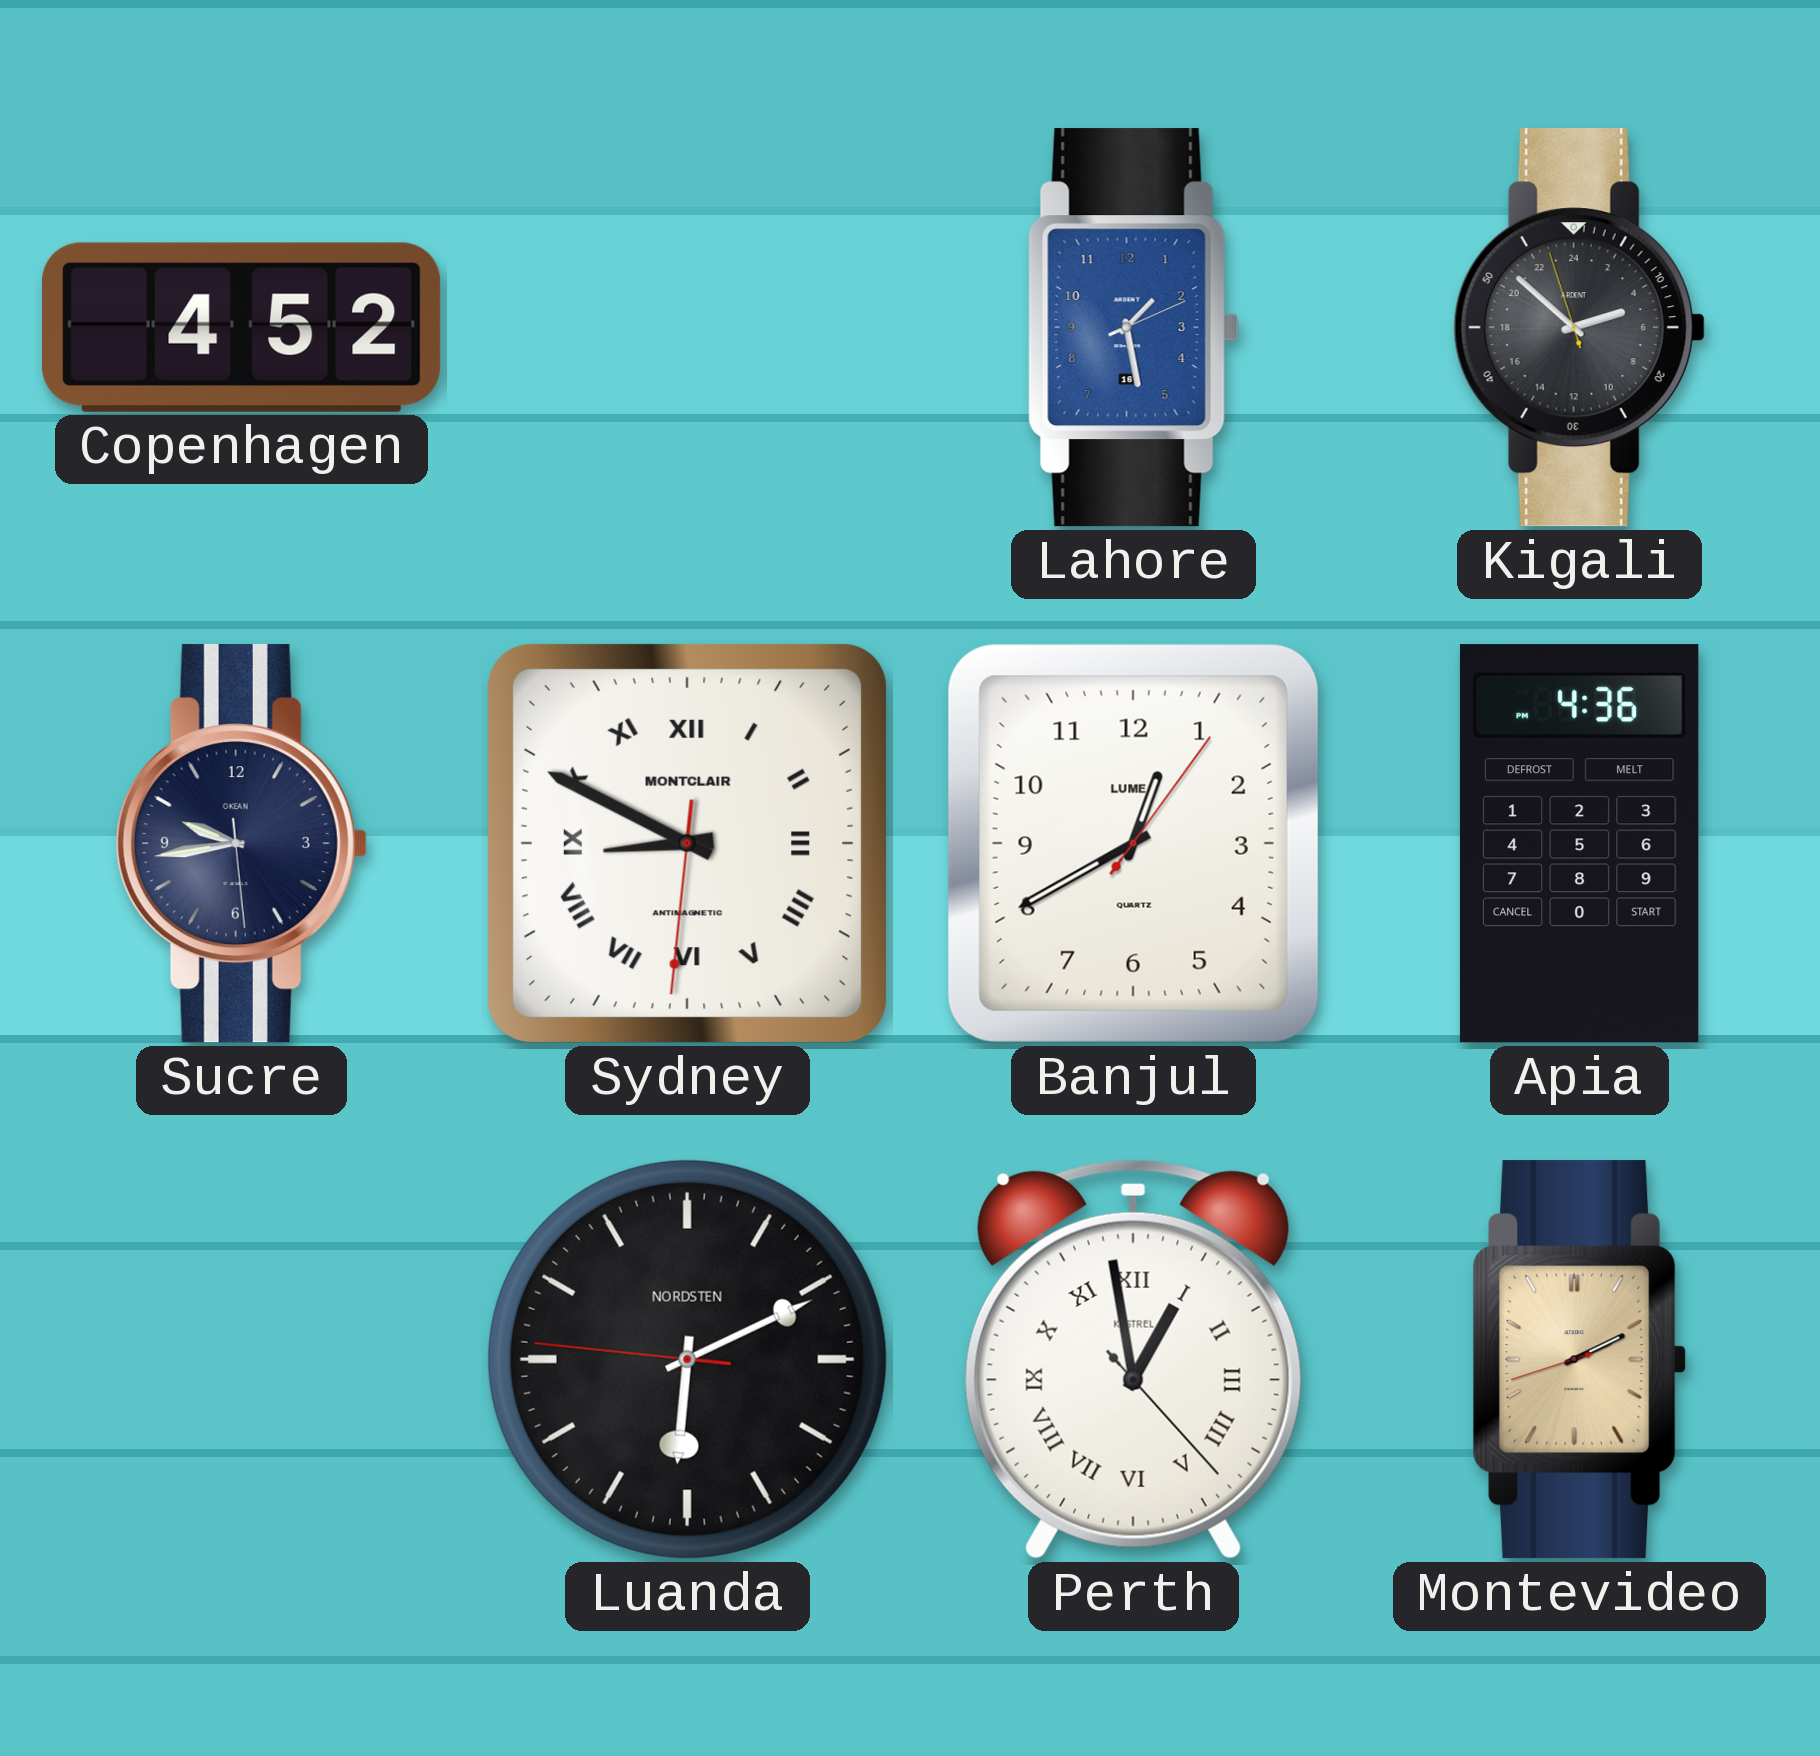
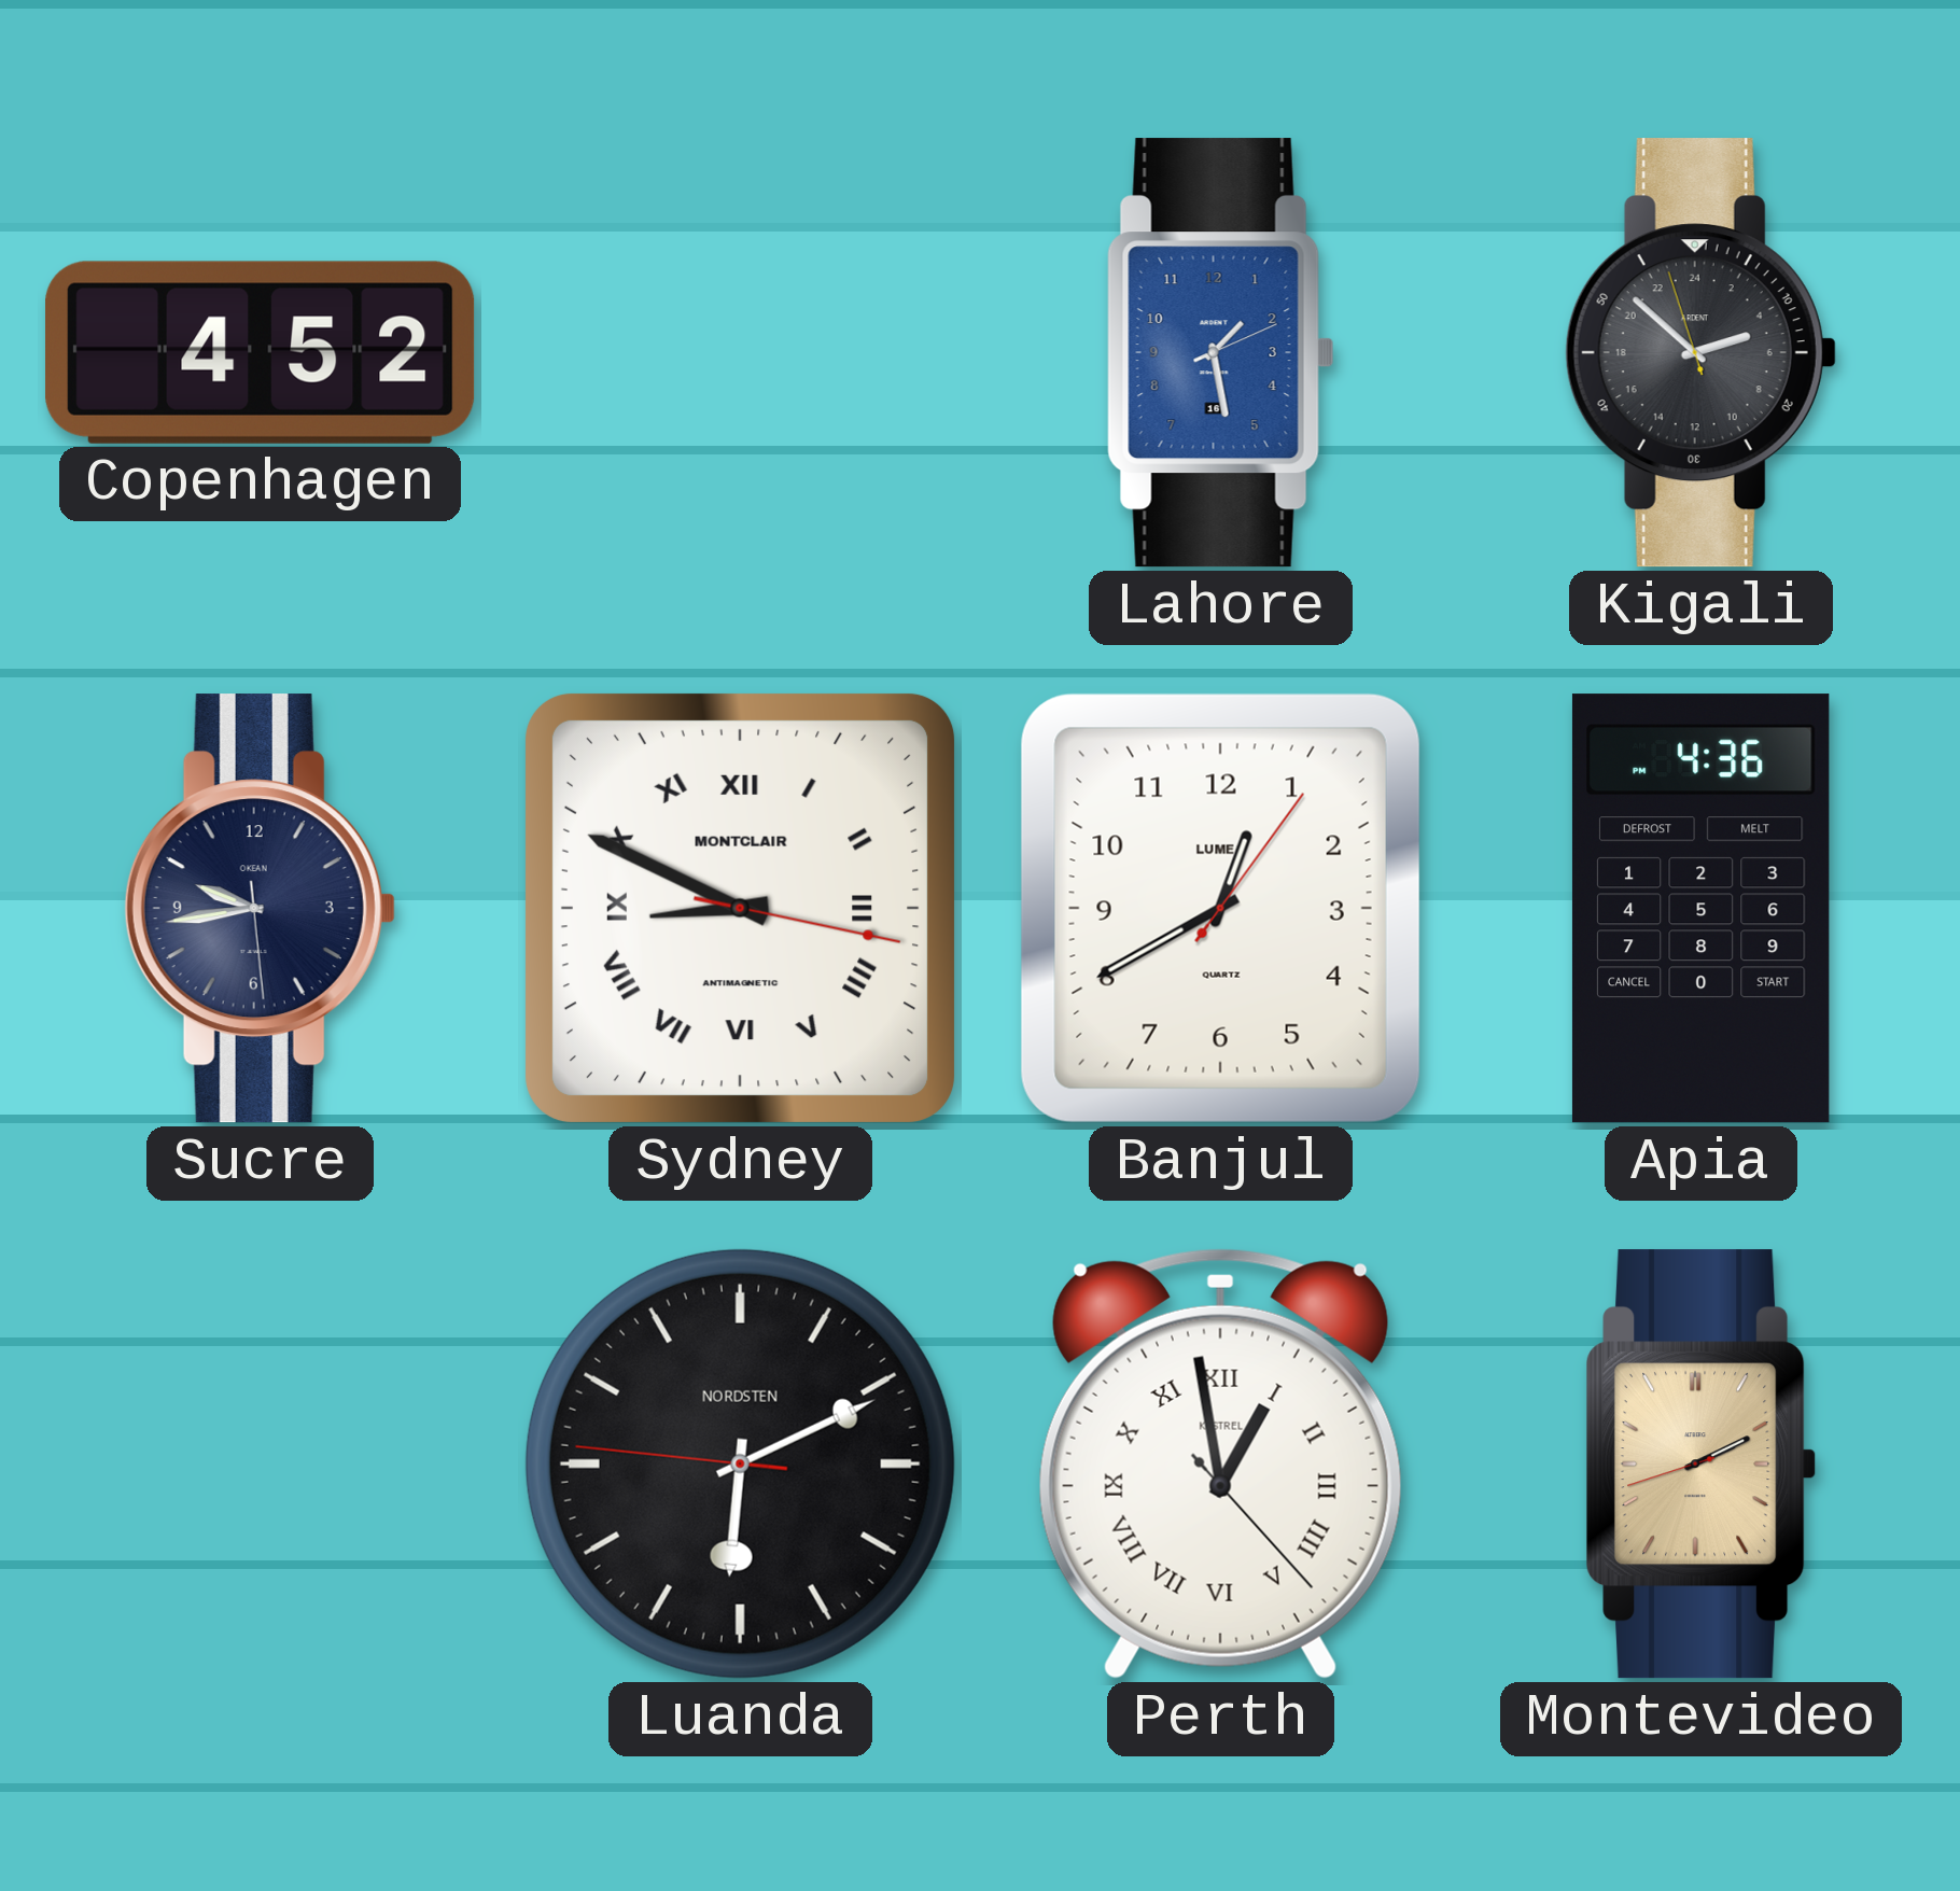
Sydney: 8:49:31 -> 8:49:17 (740, 908)
